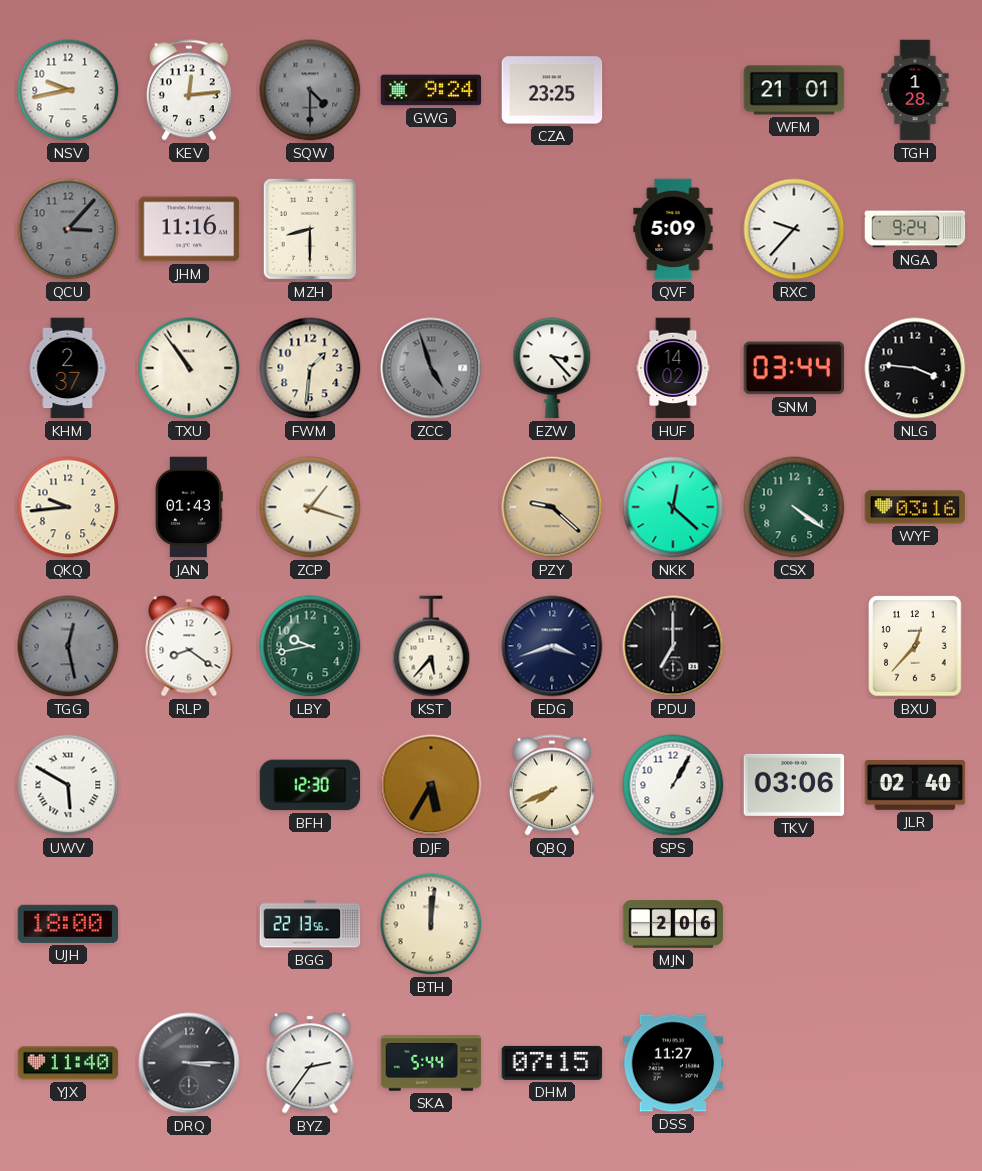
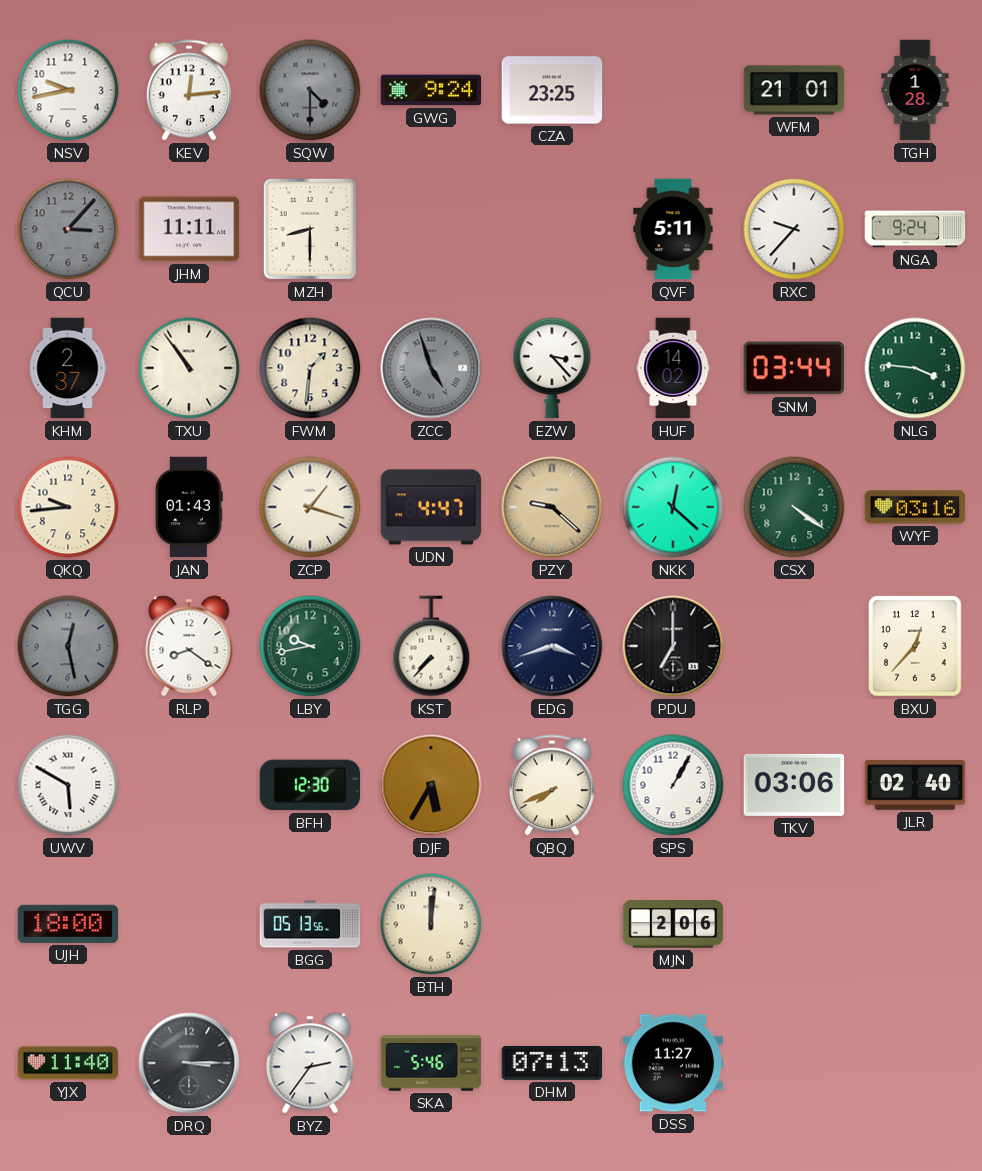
JHM: 11:16 -> 11:11 (189, 229)
QVF: 5:09 -> 5:11 (673, 229)
NLG dial: black -> green (915, 368)
UDN: none -> 4:47 (431, 507)
KST: 5:37 -> 7:37 (431, 646)
BGG: 22:13 -> 05:13 (310, 924)
SKA: 5:44 -> 5:46 (431, 1063)
DHM: 07:15 -> 07:13 (552, 1063)
